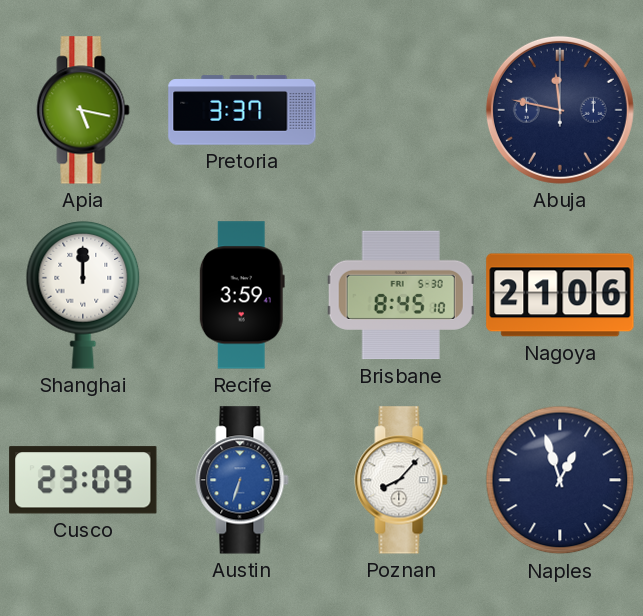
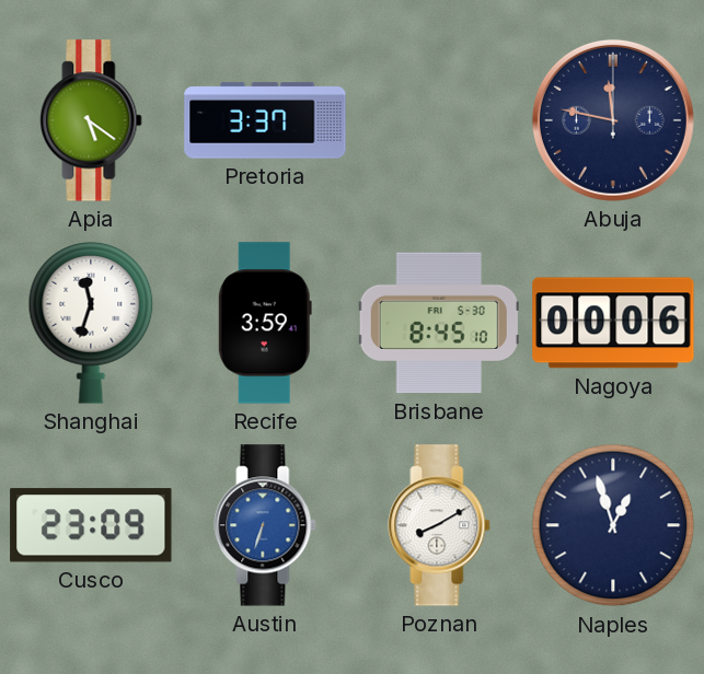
Apia: 5:17 -> 5:21 (91, 120)
Shanghai: 12:00 -> 11:33 (91, 323)
Nagoya: 21:06 -> 00:06 (613, 323)
Poznan: 8:07 -> 8:10 (439, 525)
